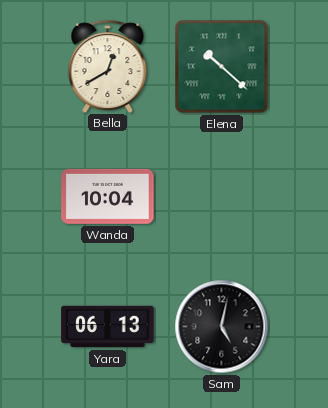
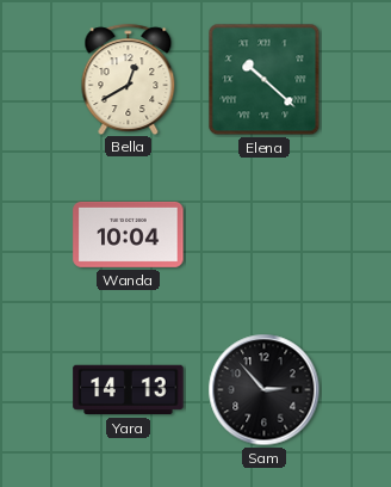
Yara: 06:13 -> 14:13 (129, 390)
Sam: 5:02 -> 2:53 (265, 390)
